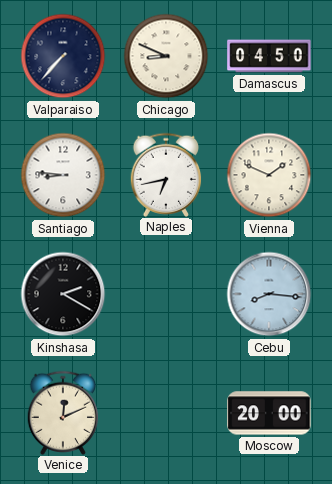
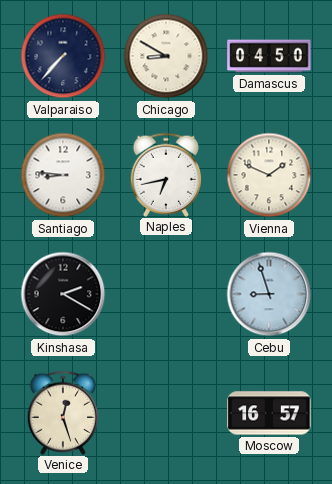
Chicago: 8:49 -> 8:50 (166, 56)
Cebu: 8:16 -> 8:57 (269, 294)
Venice: 12:11 -> 12:27 (63, 412)
Moscow: 20:00 -> 16:57 (269, 413)
